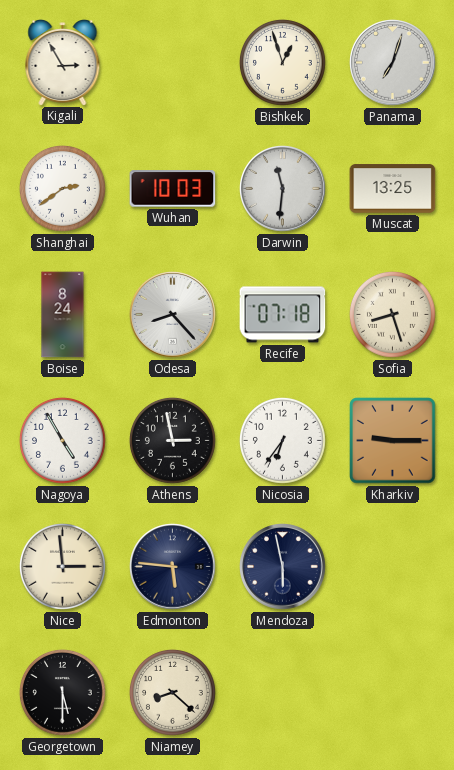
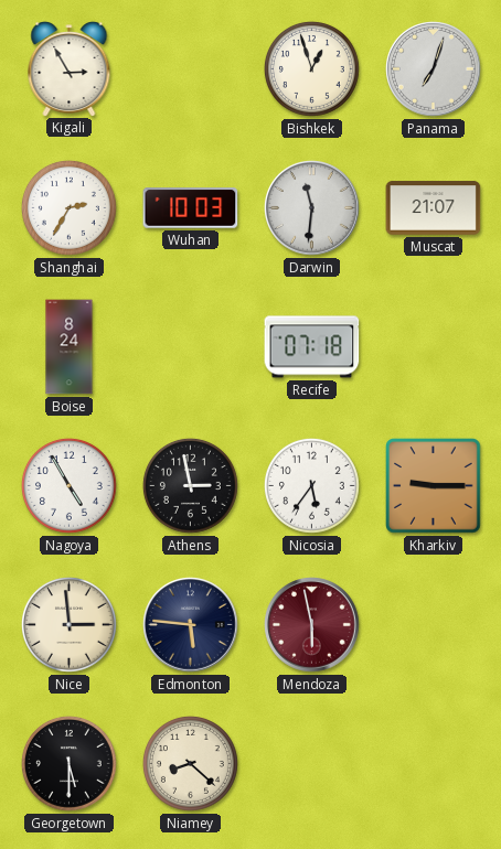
Shanghai: 2:39 -> 2:35 (68, 207)
Muscat: 13:25 -> 21:07 (434, 208)
Odesa: 8:23 -> none (173, 315)
Sofia: 8:27 -> none (392, 314)
Nicosia: 6:36 -> 5:36 (311, 485)
Mendoza dial: navy -> burgundy (312, 625)
